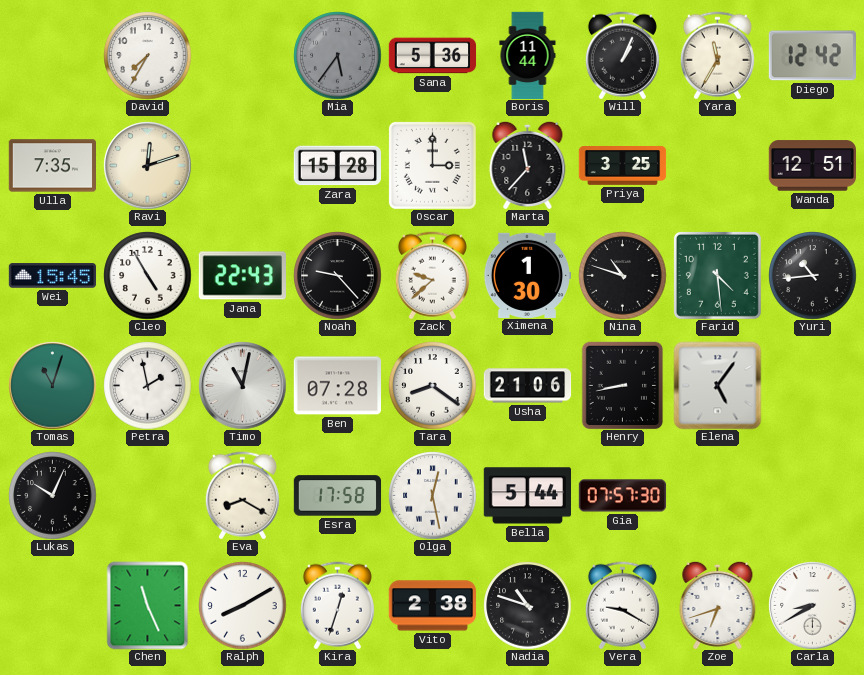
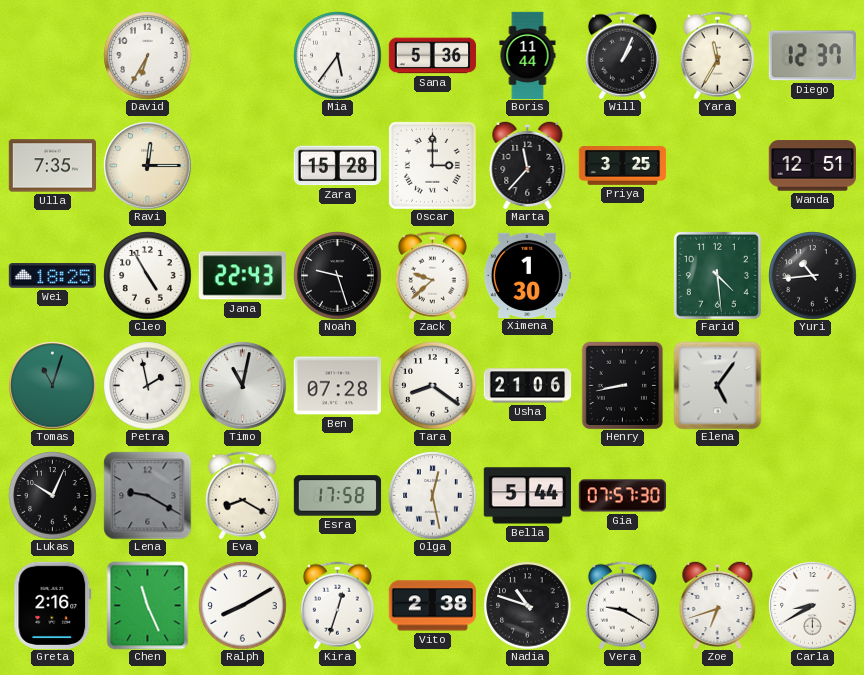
David: 7:35 -> 6:35 (147, 55)
Mia dial: grey -> white (337, 55)
Diego: 12:42 -> 12:37 (812, 56)
Ravi: 12:12 -> 12:15 (147, 165)
Wei: 15:45 -> 18:25 (52, 276)
Noah: 9:23 -> 9:27 (337, 275)
Nina: 10:48 -> none (622, 275)
Lena: none -> 9:20 (147, 495)
Greta: none -> 2:16 (53, 605)
